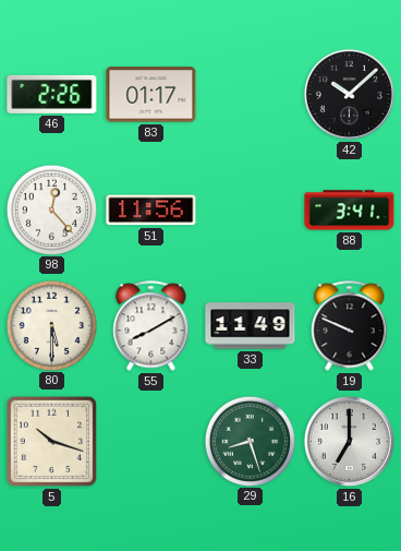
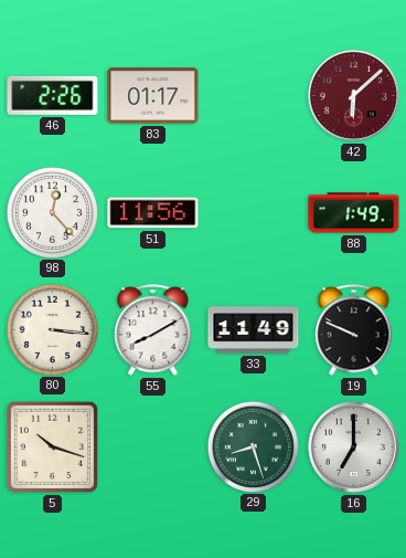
42: 10:08 -> 6:08 (353, 95)
42 dial: black -> burgundy (353, 95)
88: 3:41 -> 1:49 (354, 213)
80: 5:30 -> 3:16 (52, 329)
